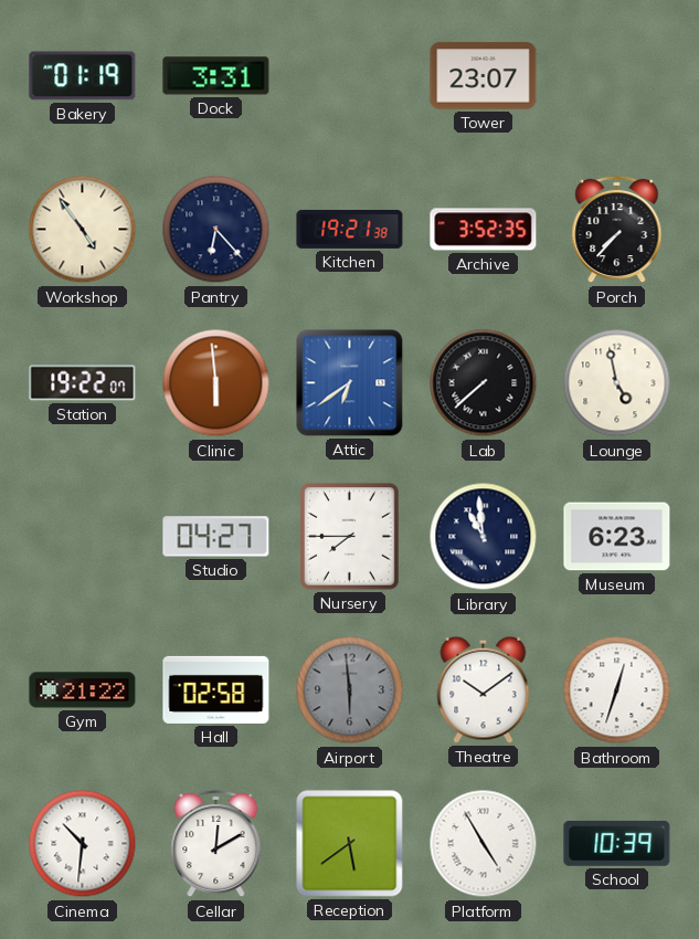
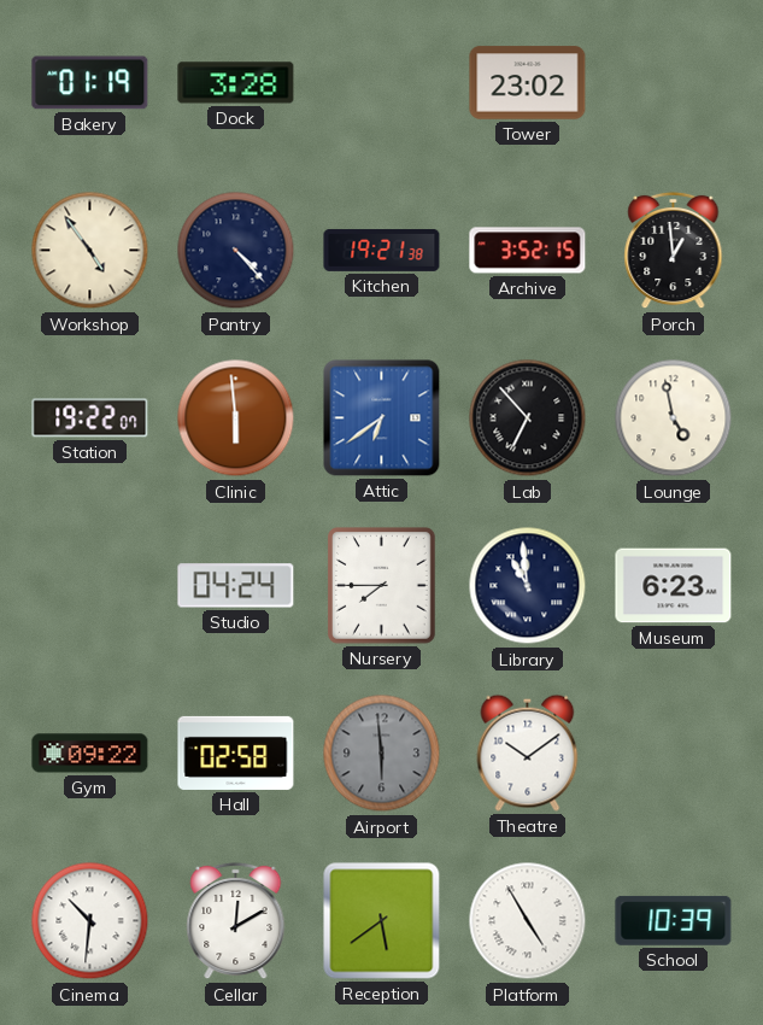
Dock: 3:31 -> 3:28 (236, 83)
Tower: 23:07 -> 23:02 (528, 83)
Pantry: 6:23 -> 4:23 (236, 251)
Archive: 3:52:35 -> 3:52:15 (528, 251)
Porch: 7:37 -> 12:59 (674, 251)
Lab: 7:38 -> 6:53 (528, 418)
Studio: 04:27 -> 04:24 (236, 586)
Gym: 21:22 -> 09:22 (90, 754)
Bathroom: 12:33 -> none (617, 690)
